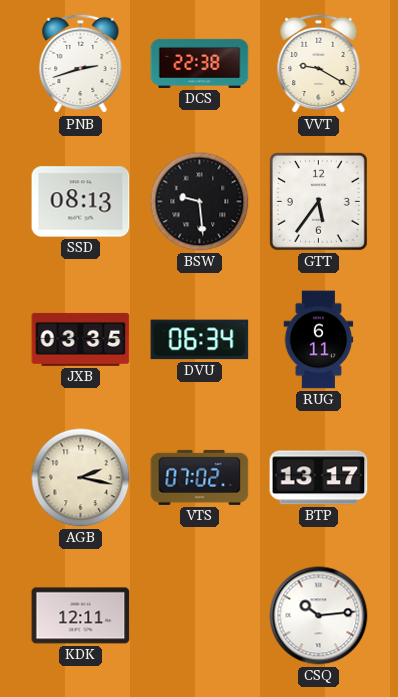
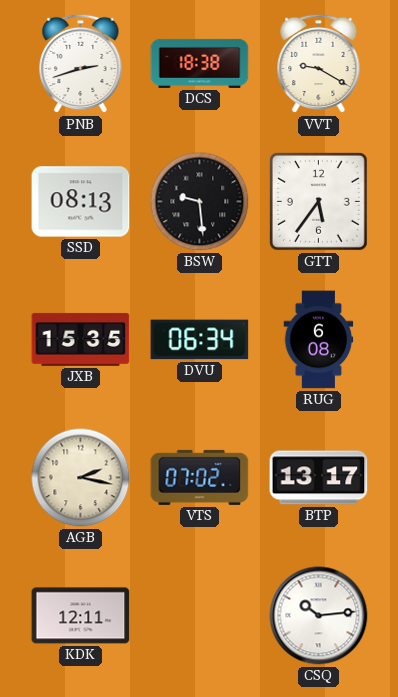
DCS: 22:38 -> 18:38 (200, 63)
JXB: 03:35 -> 15:35 (81, 339)
RUG: 6:11 -> 6:08 (319, 340)
